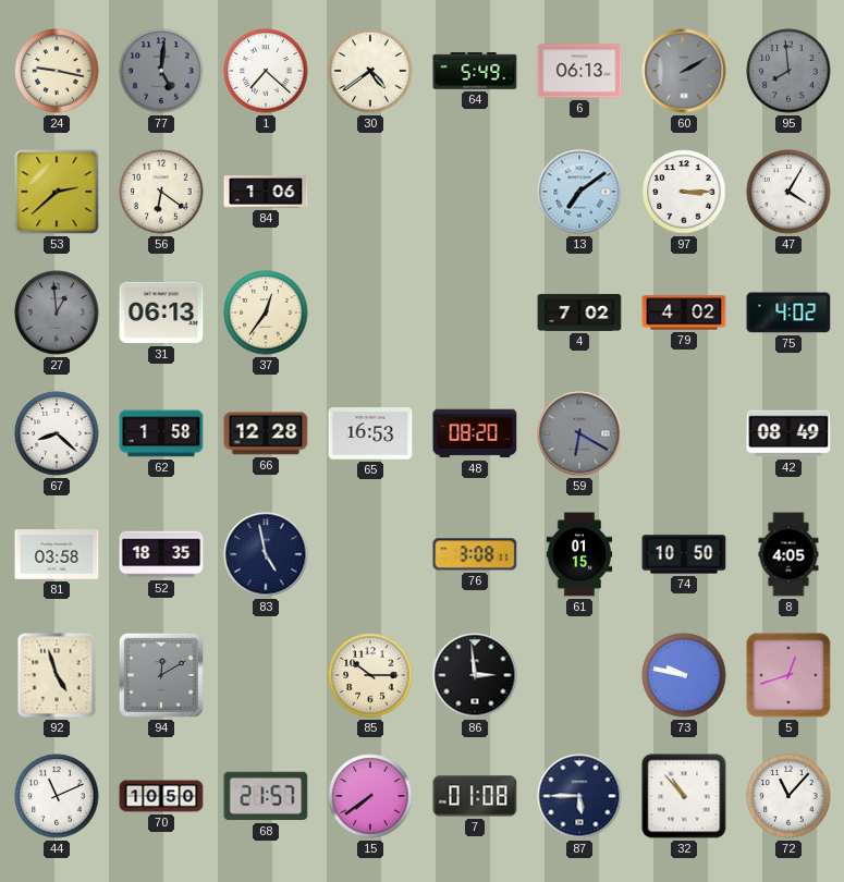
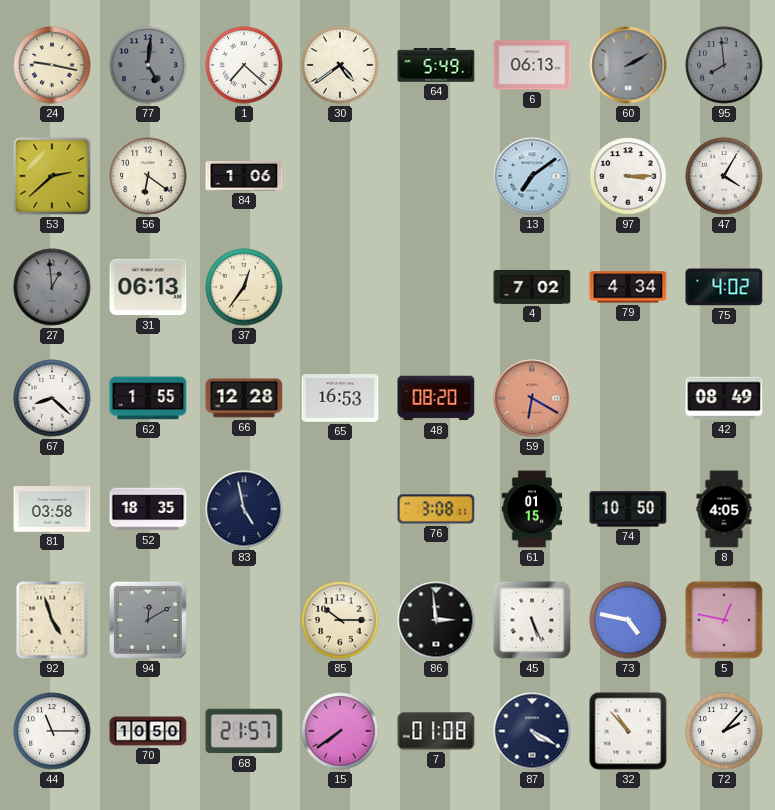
79: 4:02 -> 4:34 (628, 287)
62: 1:58 -> 1:55 (148, 398)
59 dial: grey -> salmon (532, 398)
45: none -> 5:26 (532, 620)
73: 9:47 -> 4:47 (628, 620)
5: 12:42 -> 12:47 (724, 620)
44: 11:11 -> 11:15 (52, 731)
87: 5:45 -> 4:20 (532, 731)
72: 11:07 -> 2:07 (724, 731)
